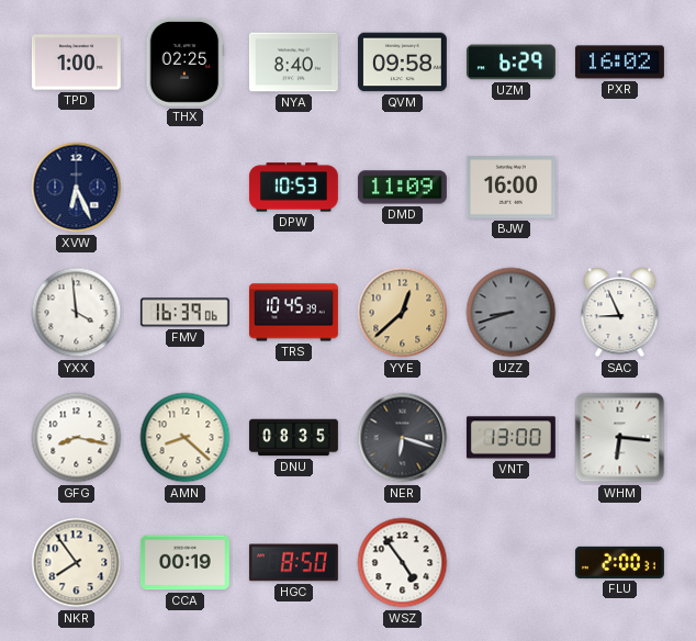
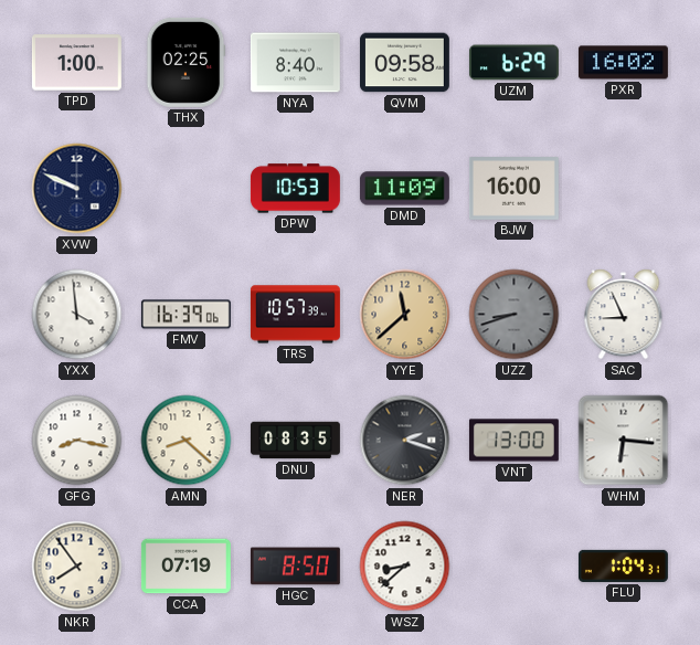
XVW: 6:26 -> 9:49 (77, 189)
TRS: 10:45 -> 10:57 (295, 315)
YYE: 12:38 -> 11:38 (405, 315)
NER: 6:18 -> 2:18 (405, 441)
CCA: 00:19 -> 07:19 (185, 567)
WSZ: 4:54 -> 8:38 (405, 567)
FLU: 2:00 -> 1:04 (623, 565)
